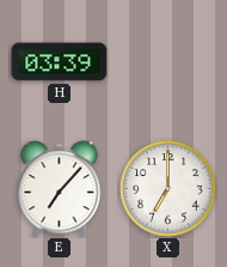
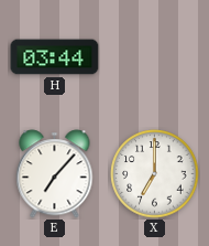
H: 03:39 -> 03:44 (55, 57)
